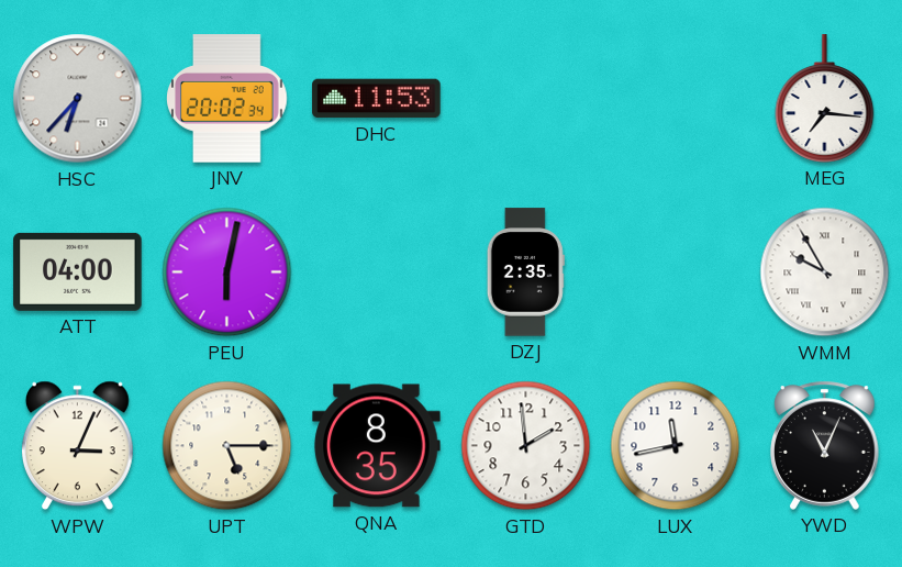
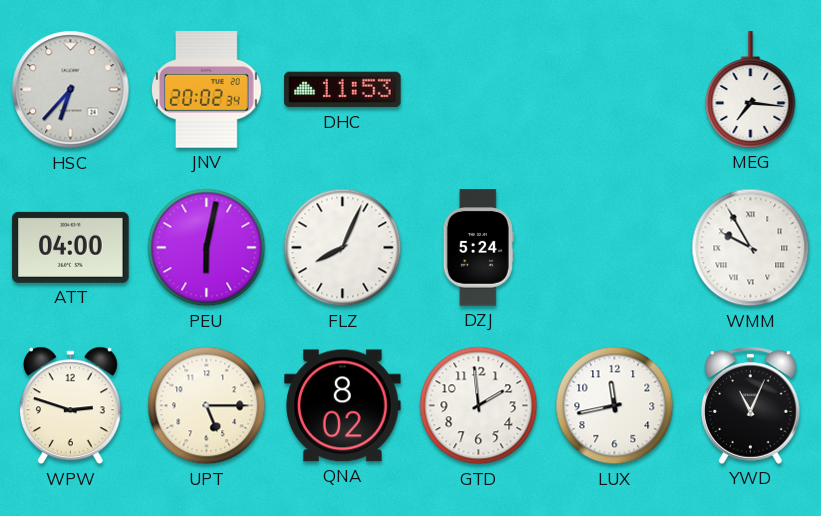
FLZ: none -> 8:04 (343, 248)
DZJ: 2:35 -> 5:24 (478, 248)
WPW: 3:04 -> 2:48 (70, 406)
QNA: 8:35 -> 8:02 (343, 406)
